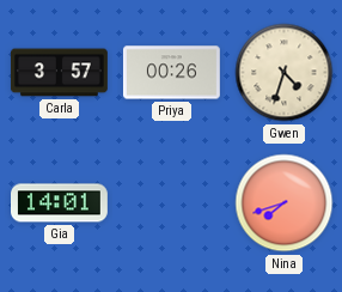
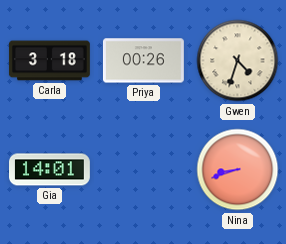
Carla: 3:57 -> 3:18 (50, 61)
Nina: 7:42 -> 8:42 (238, 170)
